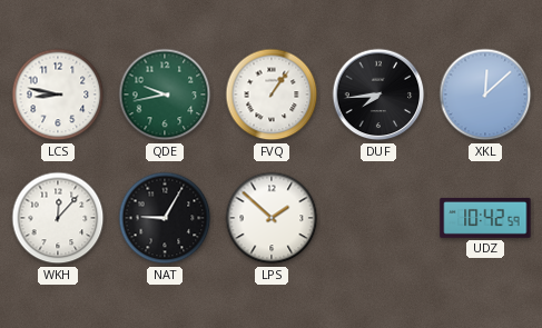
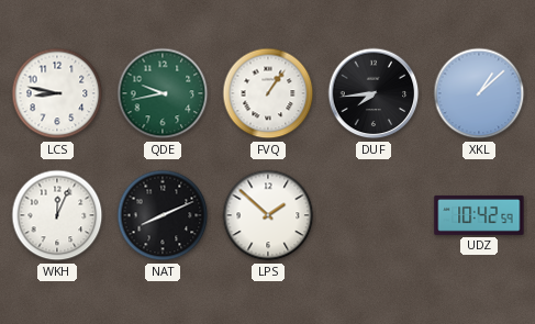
XKL: 12:08 -> 1:08 (479, 93)
WKH: 12:07 -> 12:04 (57, 215)
NAT: 9:05 -> 8:11 (163, 215)
